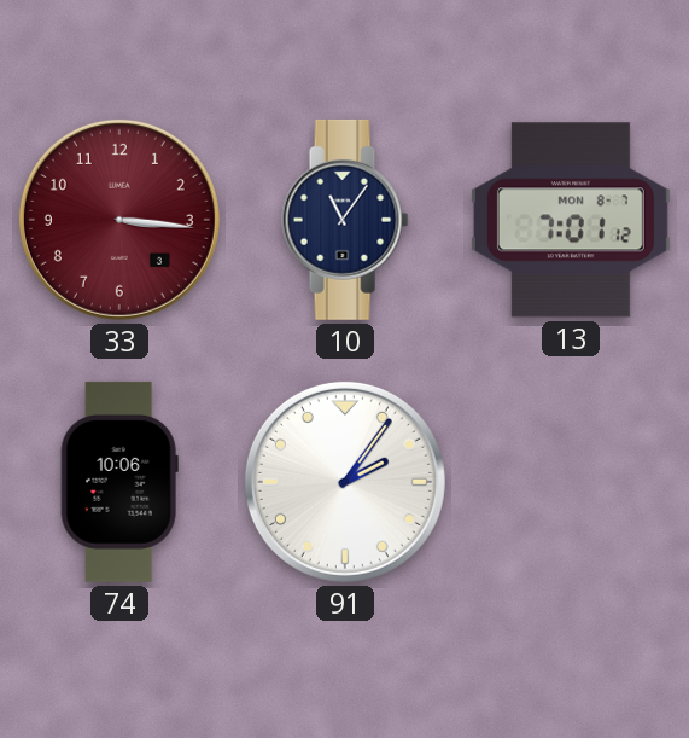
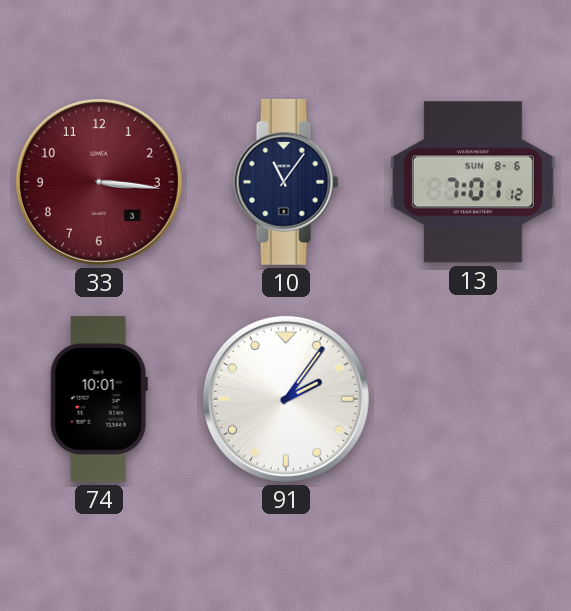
13 date: MON 8-7 -> SUN 8-6 (473, 182)
74: 10:06 -> 10:01 (99, 399)
